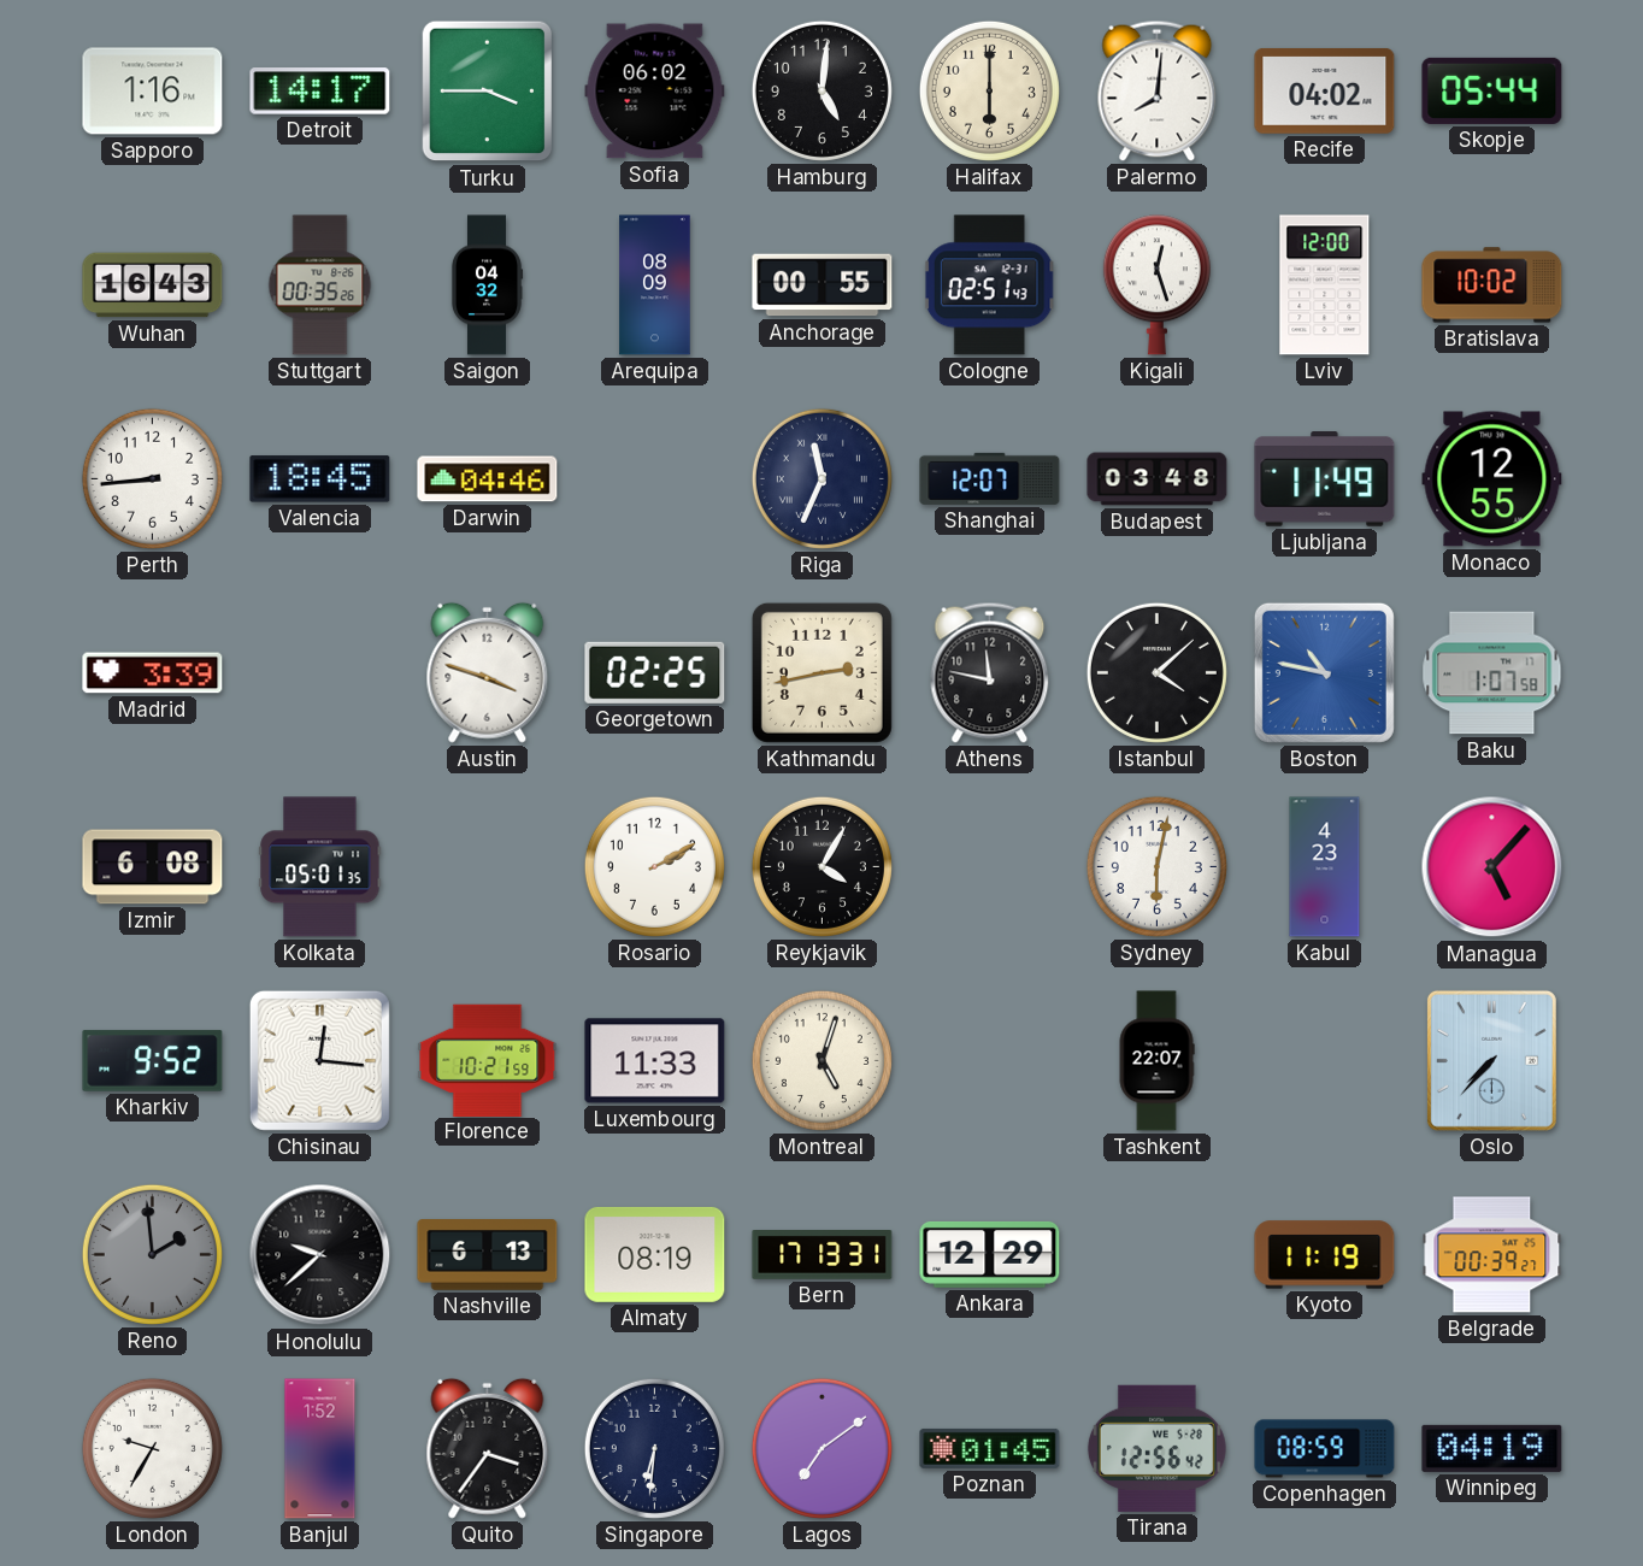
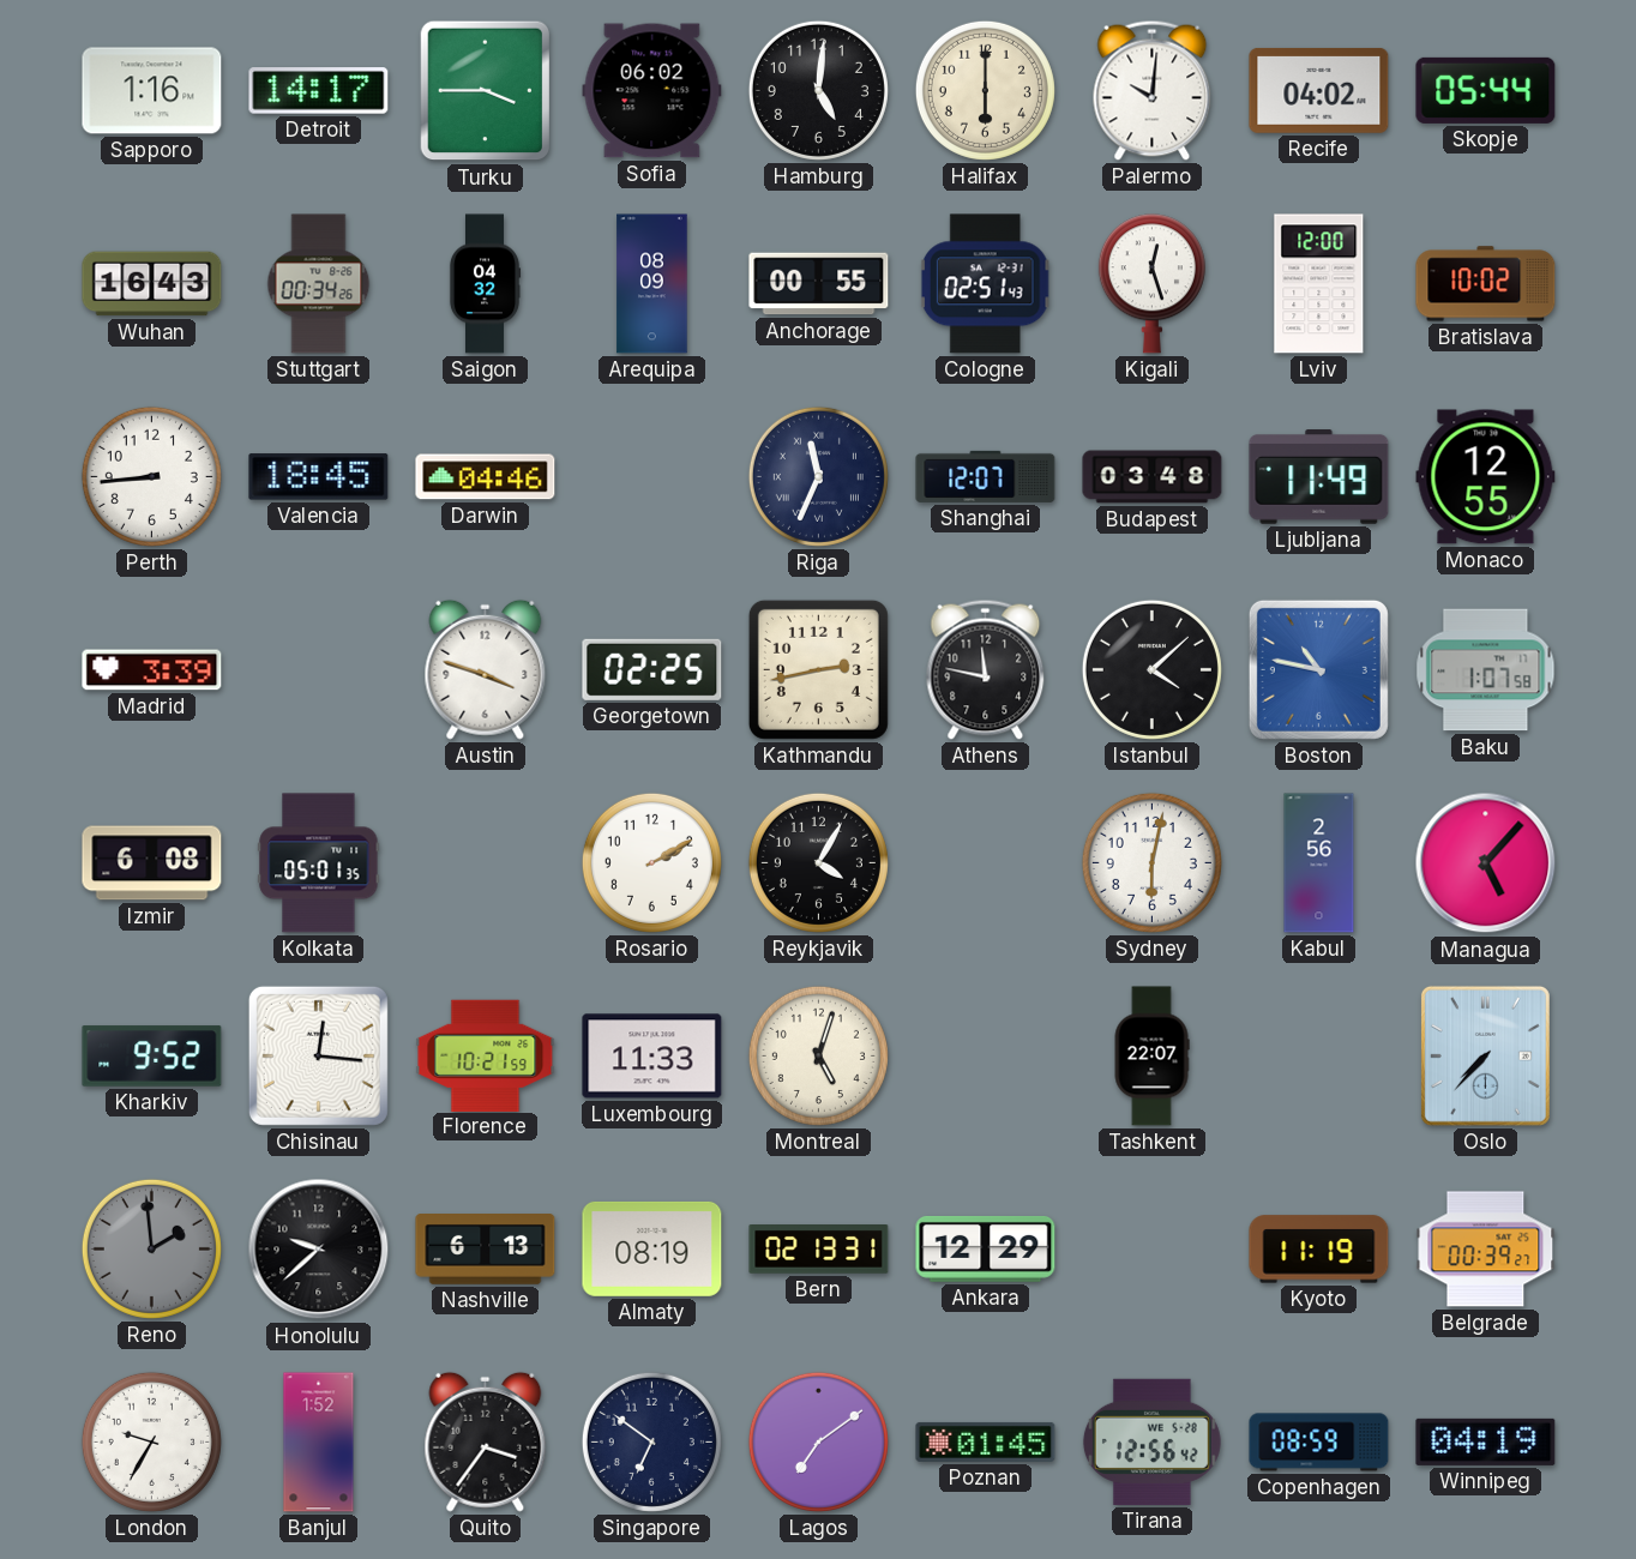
Palermo: 8:01 -> 10:01 (1153, 90)
Stuttgart: 00:35 -> 00:34 (319, 284)
Kabul: 4:23 -> 2:56 (1319, 863)
Bern: 17:13 -> 02:13 (819, 1250)
Singapore: 6:31 -> 6:51 (651, 1441)
